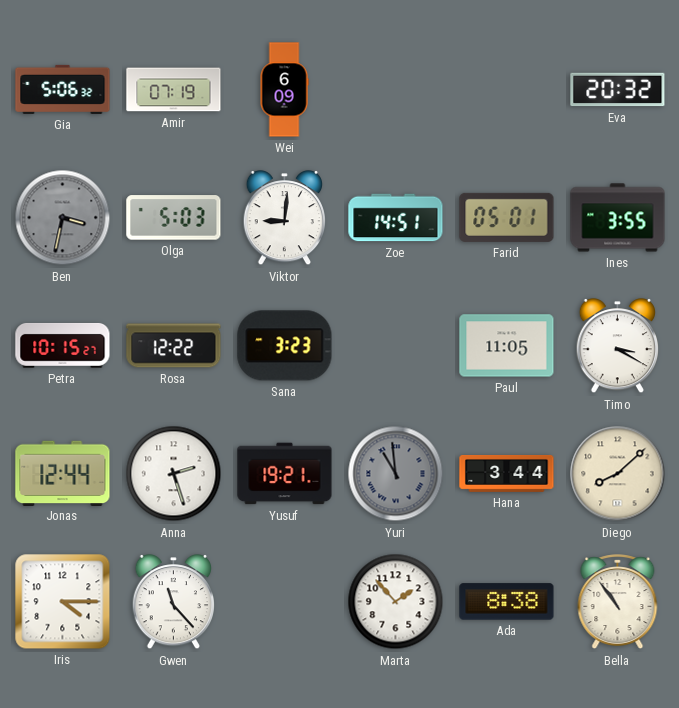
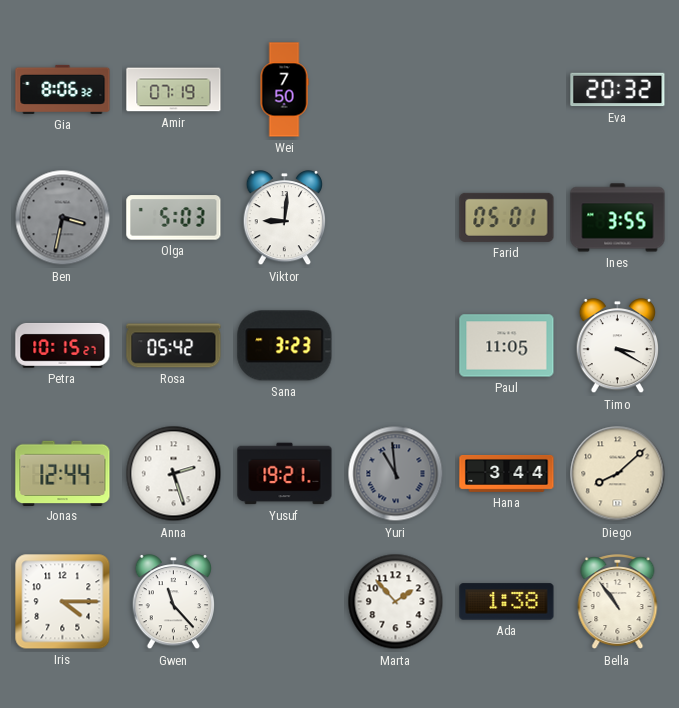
Gia: 5:06 -> 8:06 (63, 89)
Wei: 6:09 -> 7:50 (284, 90)
Zoe: 14:51 -> none (396, 218)
Rosa: 12:22 -> 05:42 (174, 346)
Ada: 8:38 -> 1:38 (507, 602)
